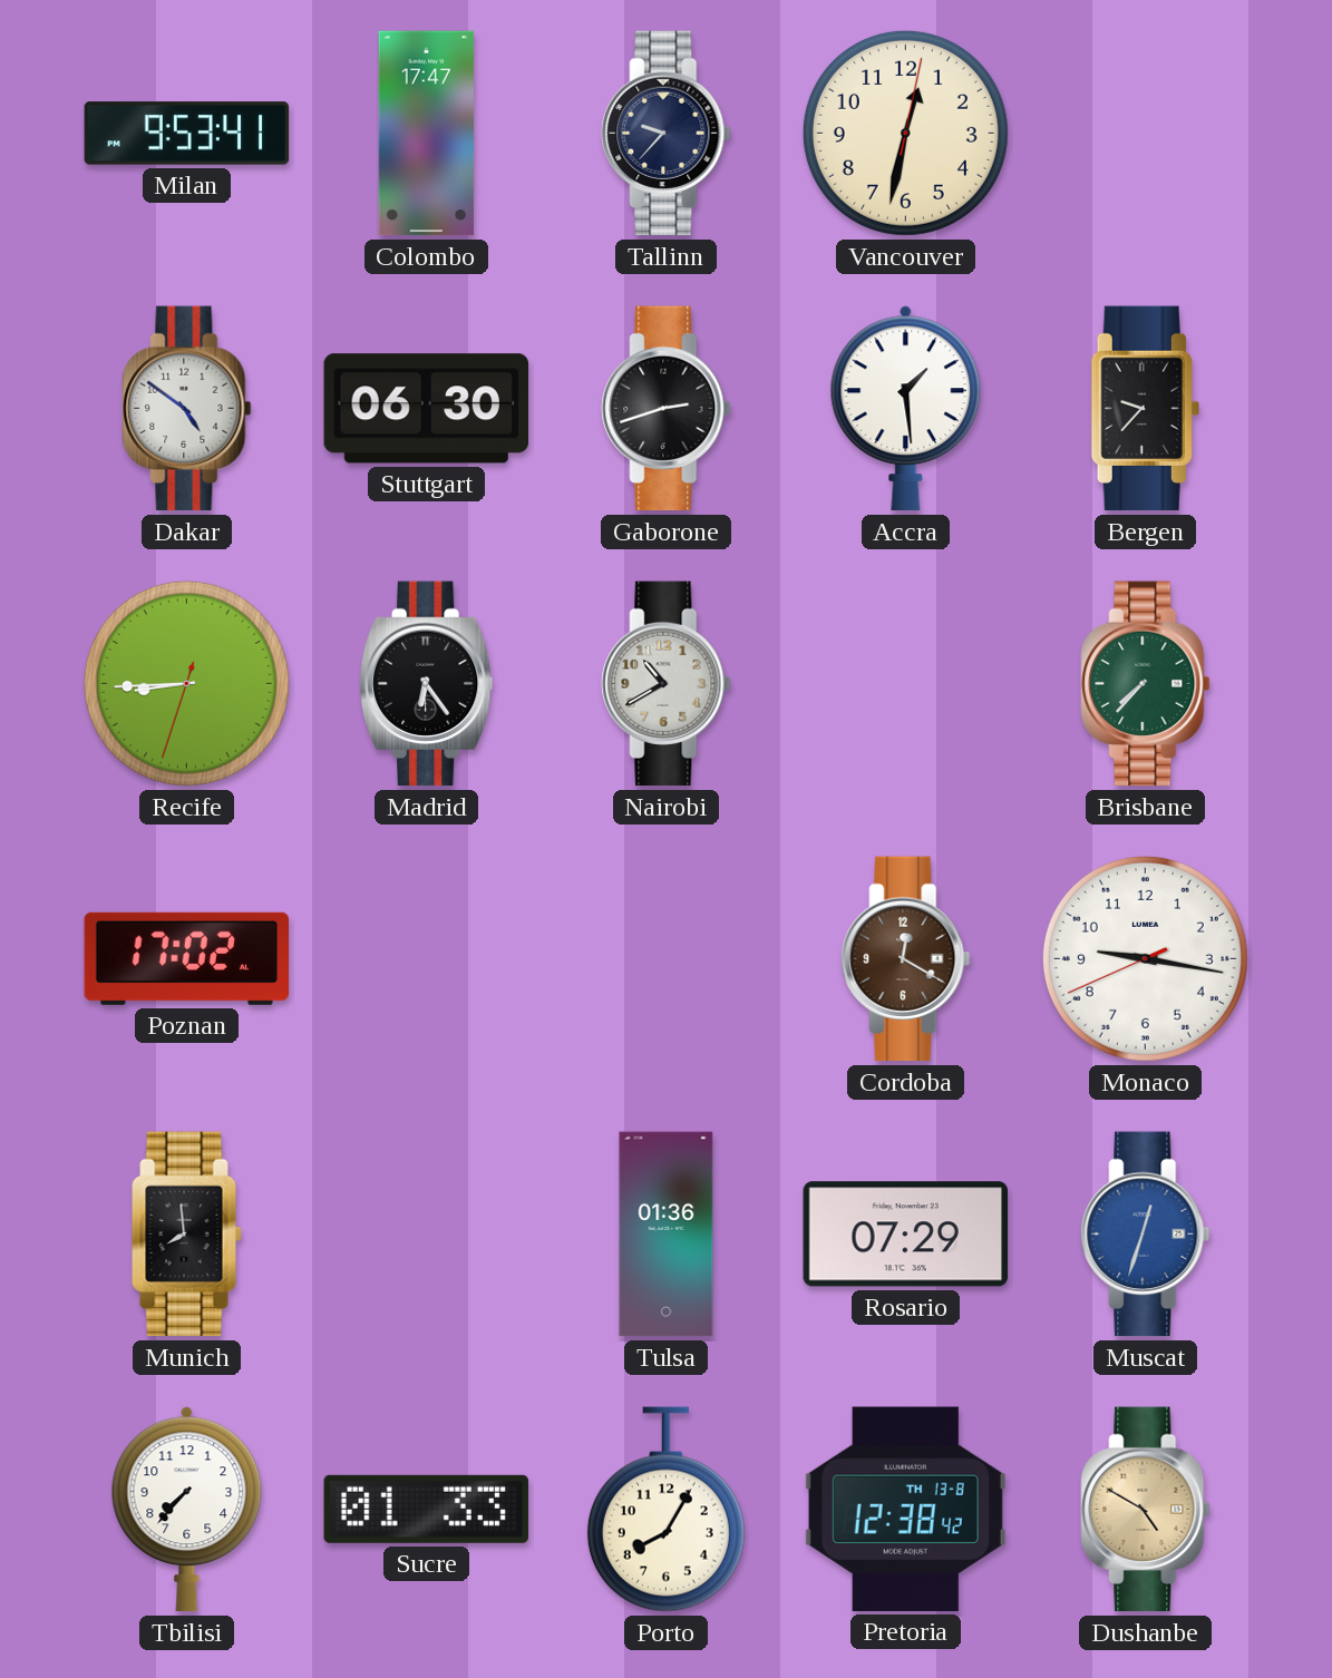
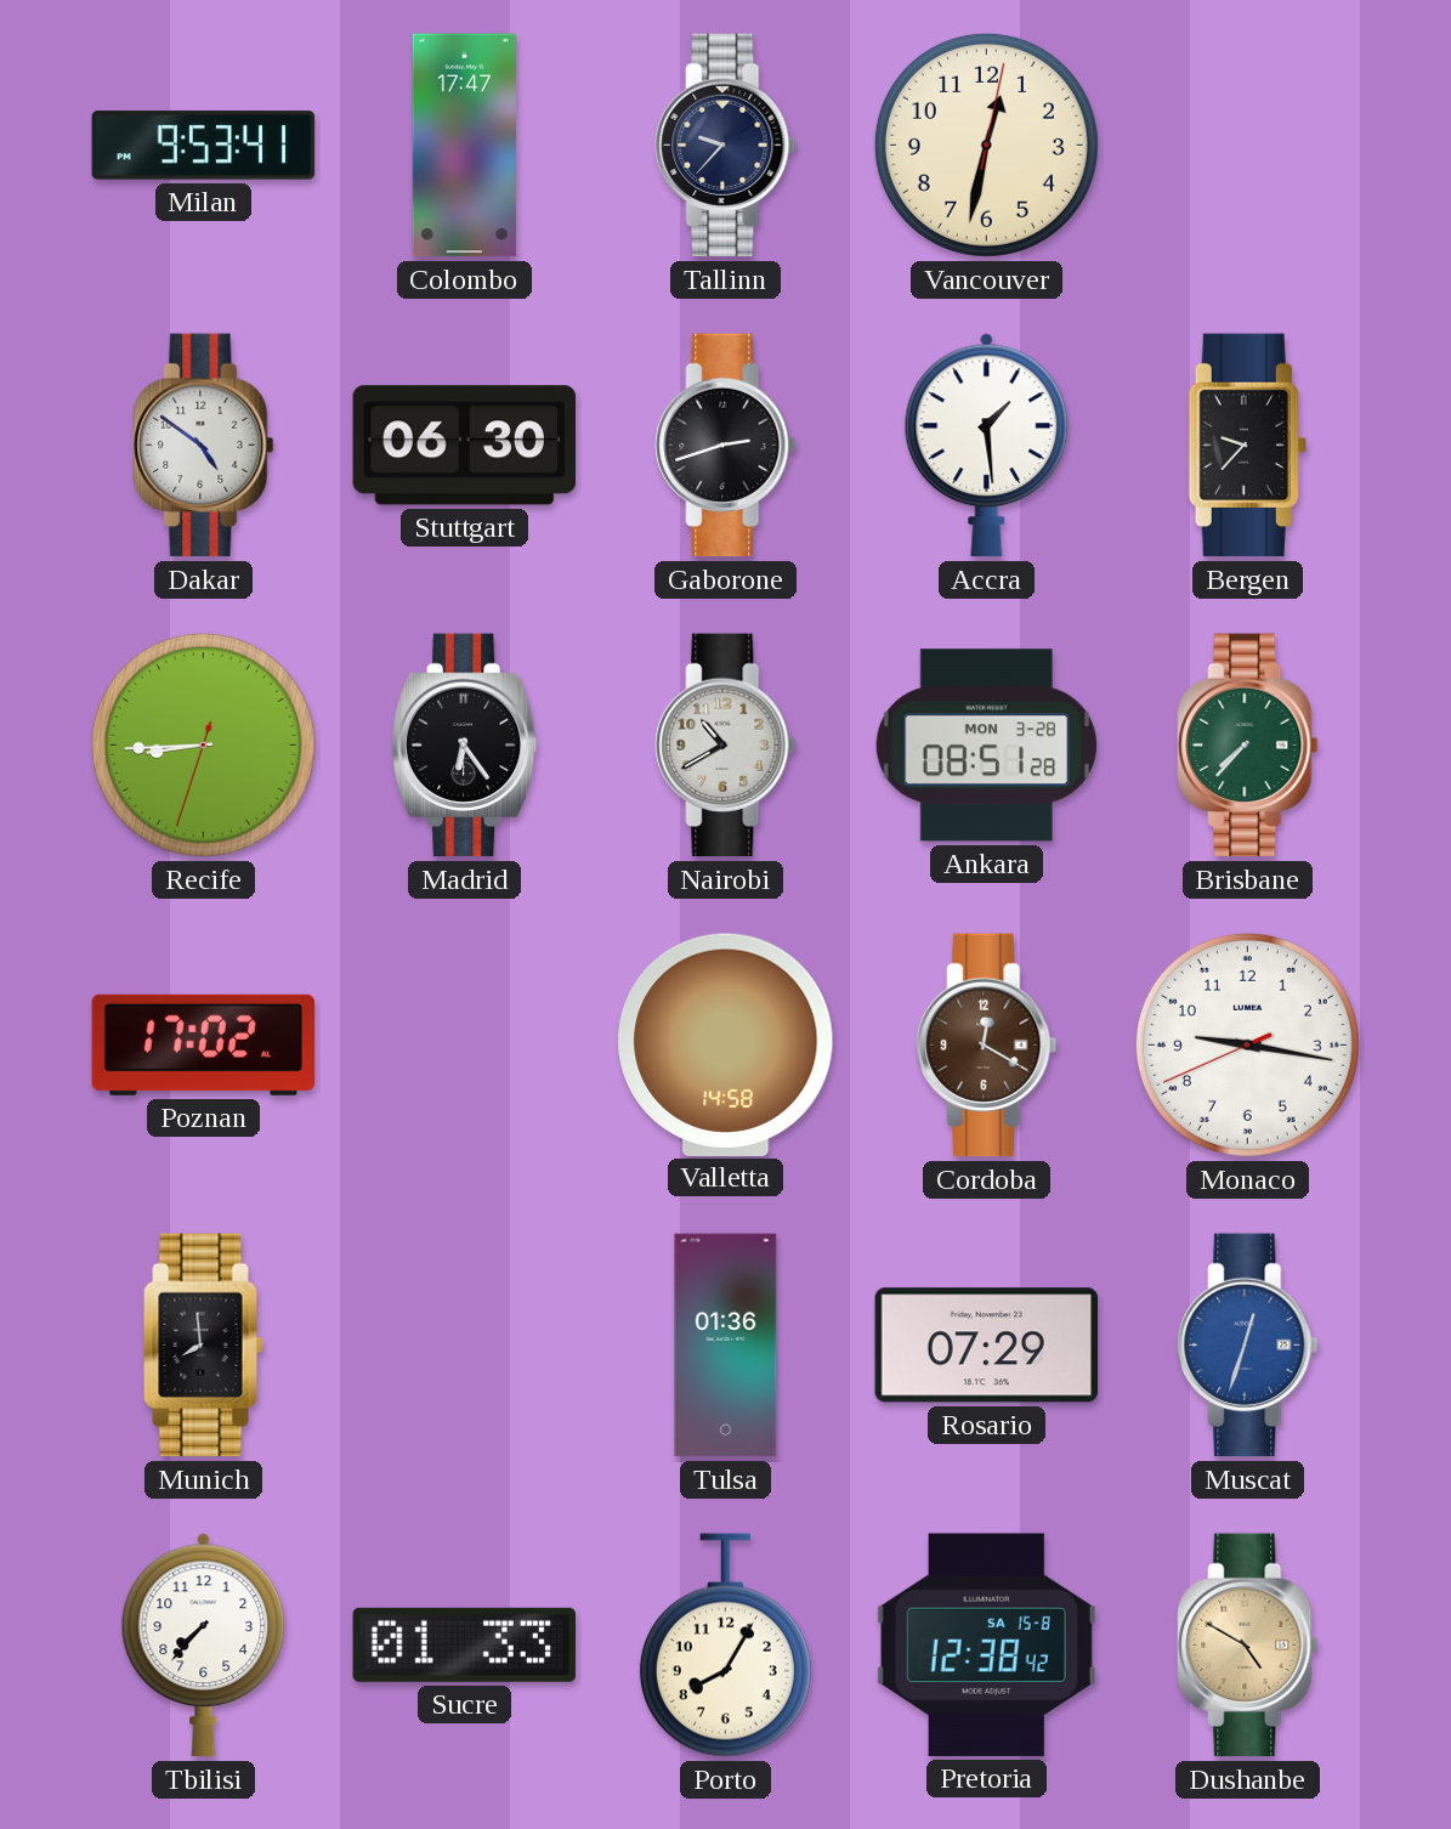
Ankara: none -> 08:51 (986, 746)
Valletta: none -> 14:58 (726, 1044)
Pretoria date: TH 13-8 -> SA 15-8 (986, 1644)
